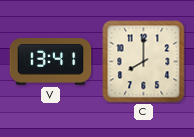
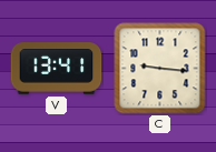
C: 8:00 -> 9:16 (160, 69)
